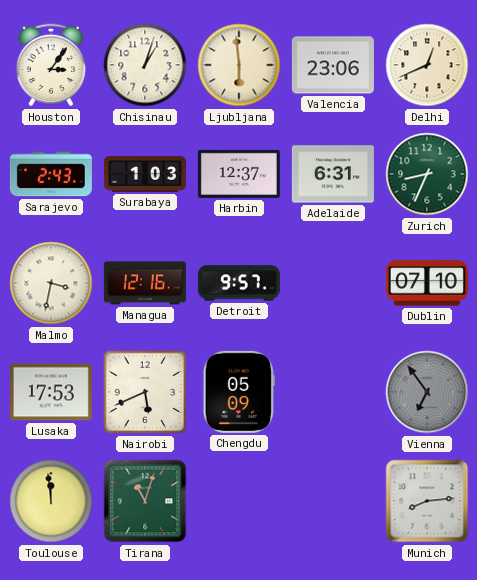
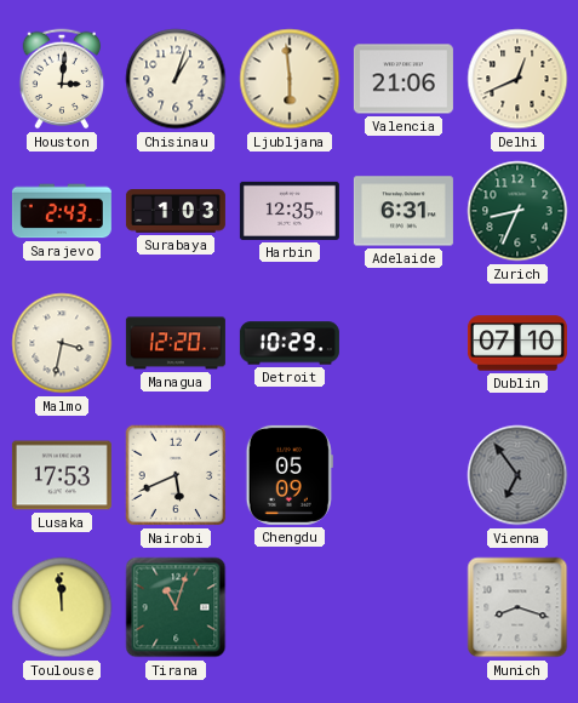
Houston: 3:06 -> 3:01 (62, 79)
Valencia: 23:06 -> 21:06 (404, 79)
Harbin: 12:37 -> 12:35 (290, 211)
Managua: 12:16 -> 12:20 (176, 343)
Detroit: 9:57 -> 10:29 (290, 343)
Munich: 8:14 -> 8:18 (517, 607)
